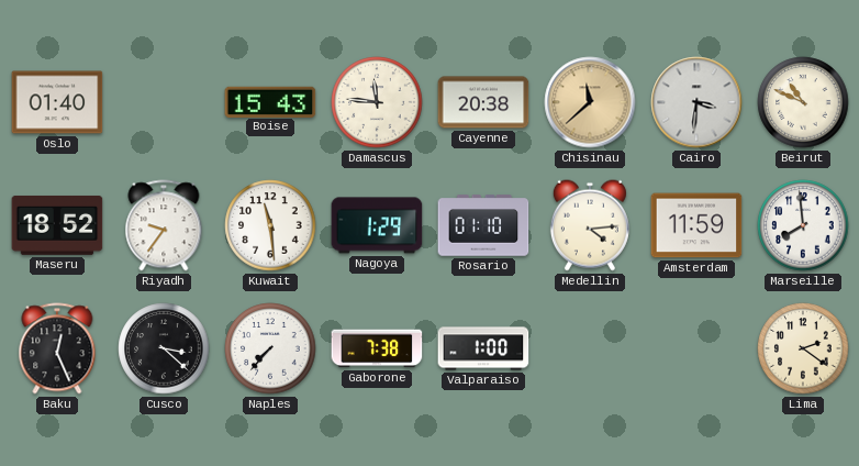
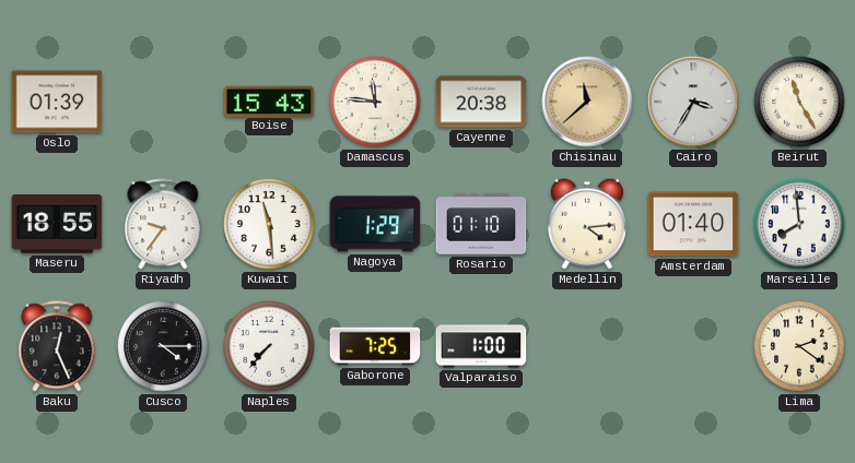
Oslo: 01:40 -> 01:39 (57, 102)
Cairo: 3:31 -> 3:35 (693, 102)
Beirut: 10:49 -> 11:25 (799, 102)
Maseru: 18:52 -> 18:55 (57, 224)
Amsterdam: 11:59 -> 01:40 (693, 224)
Cusco: 3:22 -> 4:15 (163, 346)
Gaborone: 7:38 -> 7:25 (375, 346)
